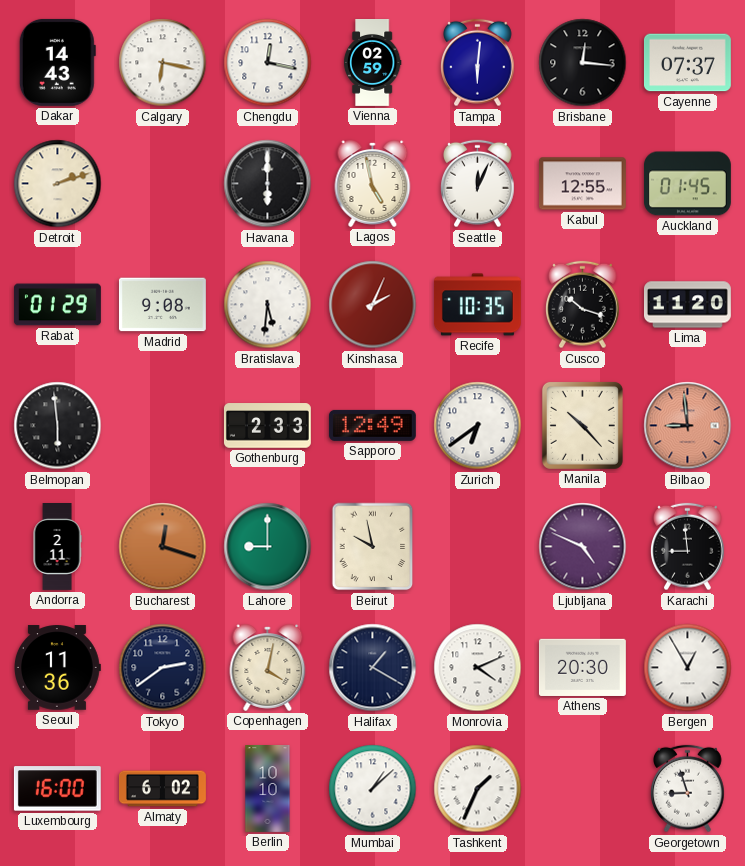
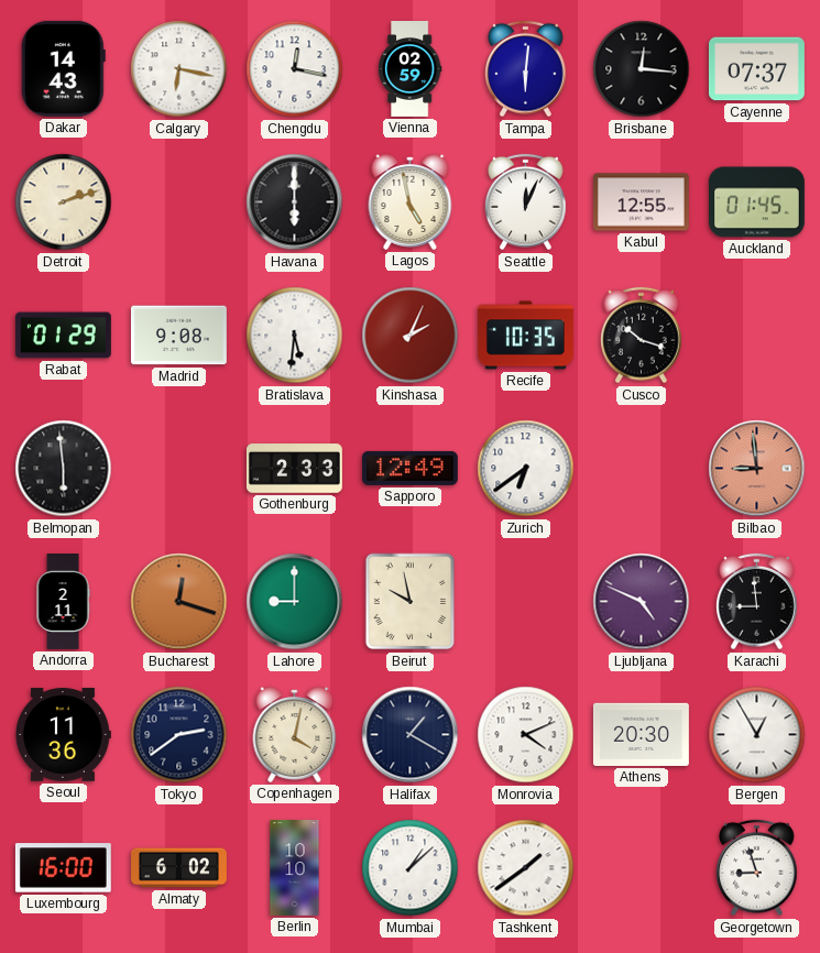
Lima: 11:20 -> none (688, 305)
Manila: 10:23 -> none (582, 425)
Tashkent: 1:34 -> 1:39 (526, 868)
